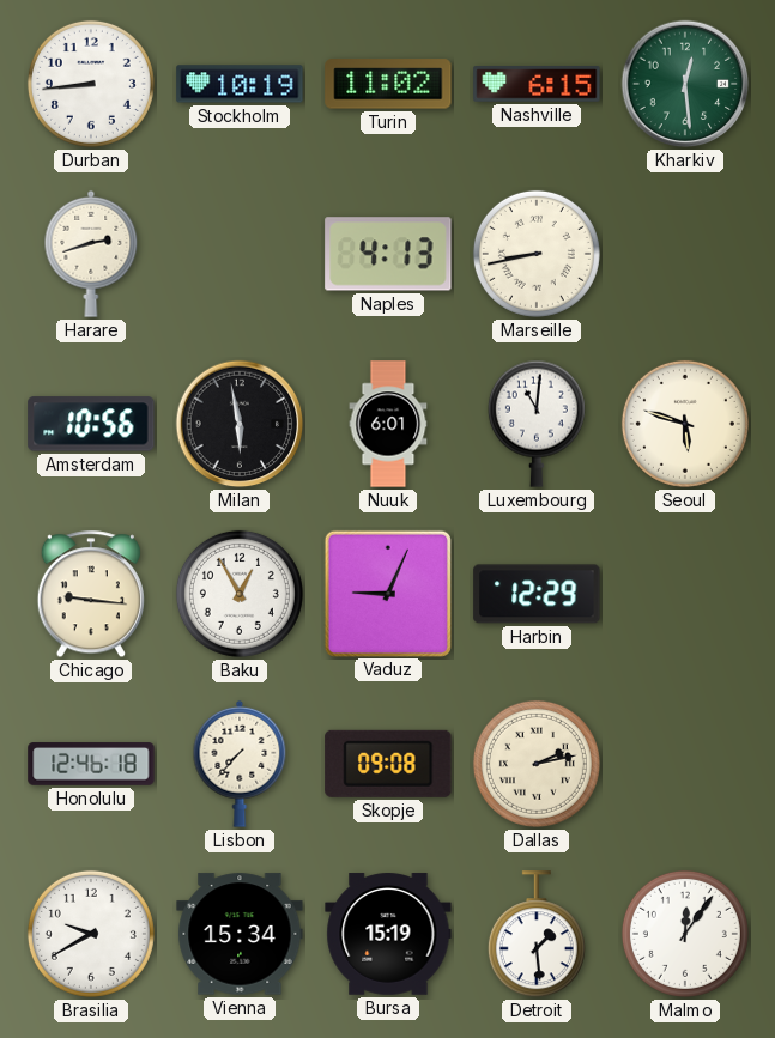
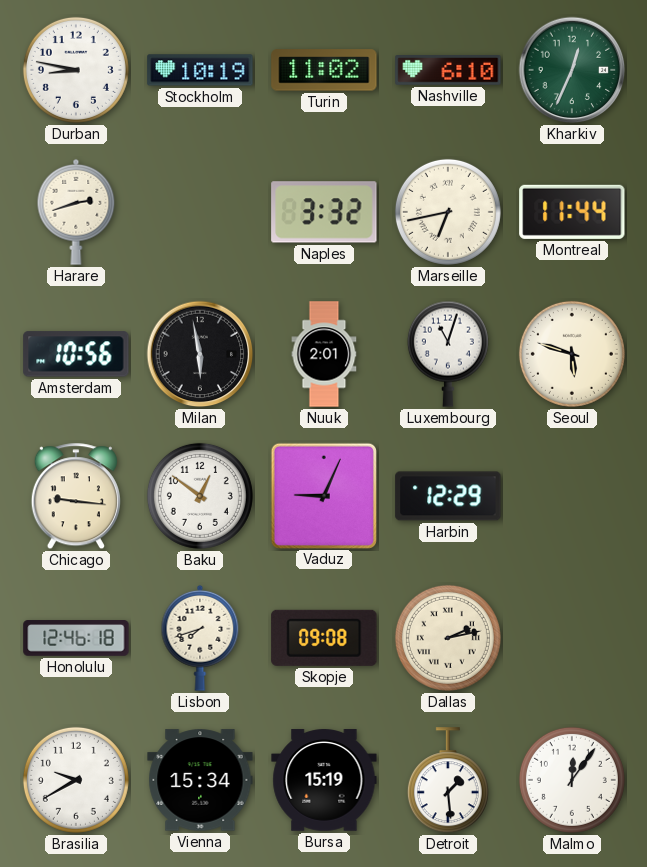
Durban: 8:44 -> 8:47 (76, 70)
Nashville: 6:15 -> 6:10 (448, 71)
Kharkiv: 12:29 -> 12:34 (572, 70)
Naples: 4:13 -> 3:32 (324, 212)
Marseille: 8:43 -> 6:43 (448, 212)
Montreal: none -> 11:44 (572, 212)
Nuuk: 6:01 -> 2:01 (324, 354)
Luxembourg: 11:01 -> 11:03 (448, 354)
Baku: 12:55 -> 12:51 (200, 496)
Lisbon: 7:37 -> 7:42 (200, 638)
